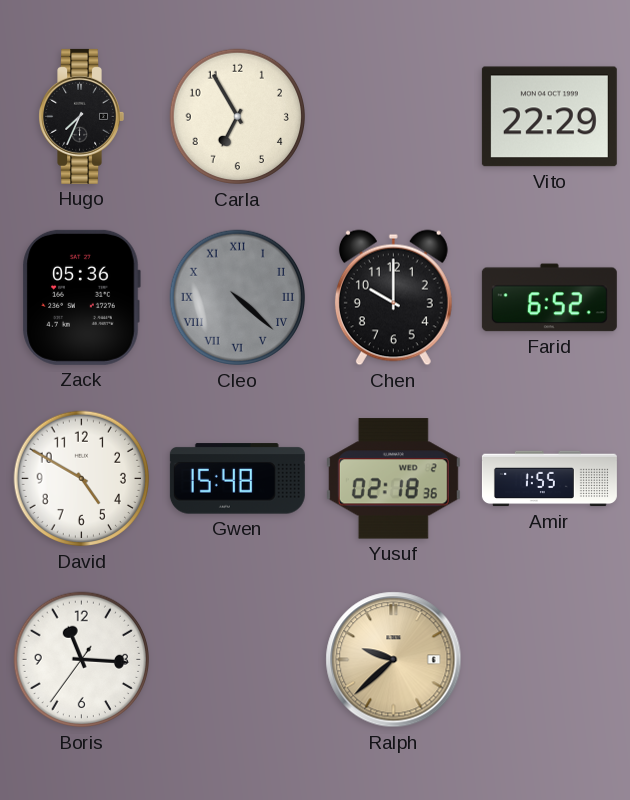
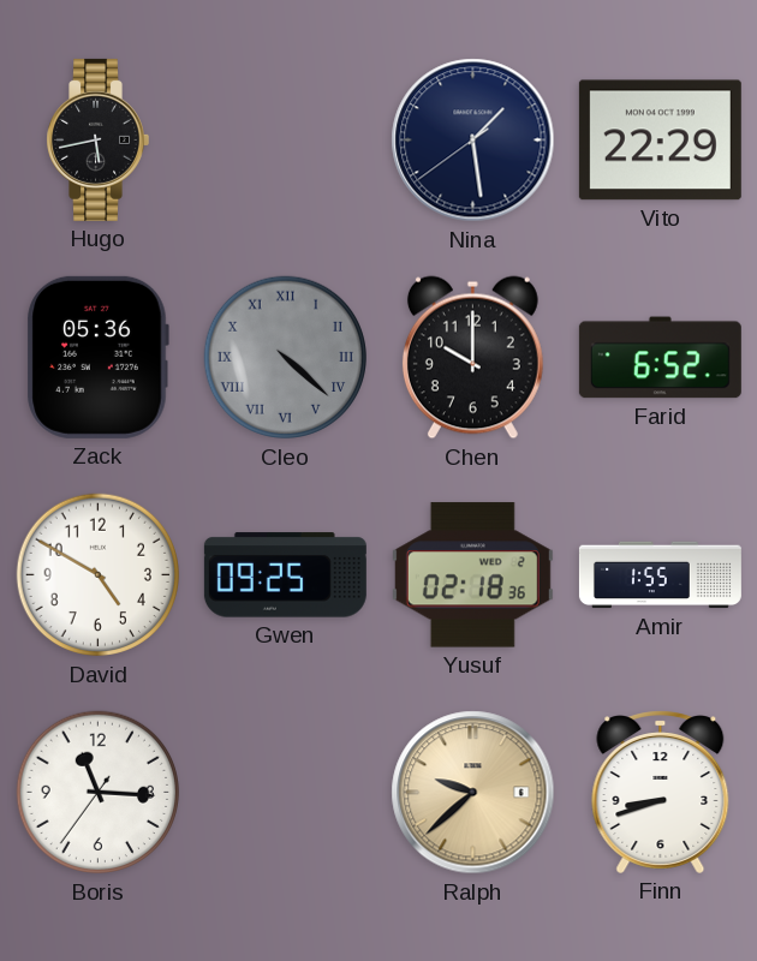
Hugo: 7:34 -> 5:43 (97, 139)
Carla: 6:55 -> none (238, 117)
Nina: none -> 1:28 (473, 141)
Gwen: 15:48 -> 09:25 (285, 575)
Finn: none -> 8:42 (661, 792)
